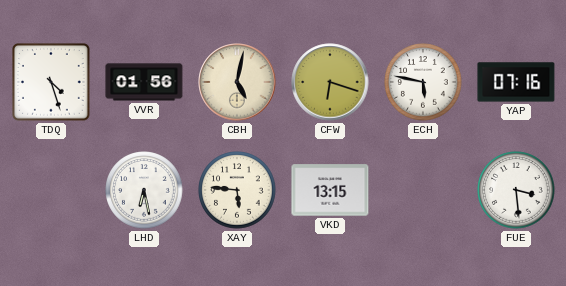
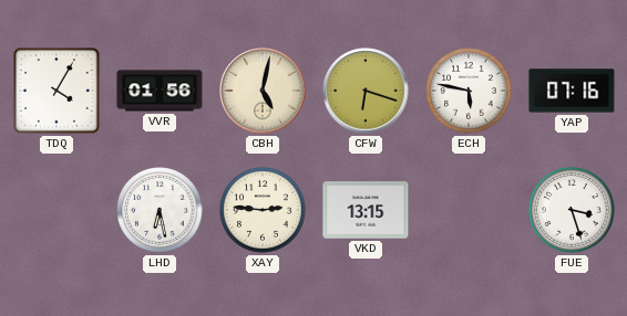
TDQ: 4:27 -> 4:05 (58, 92)
XAY: 5:46 -> 2:46 (263, 210)
FUE: 3:29 -> 3:27 (572, 210)
